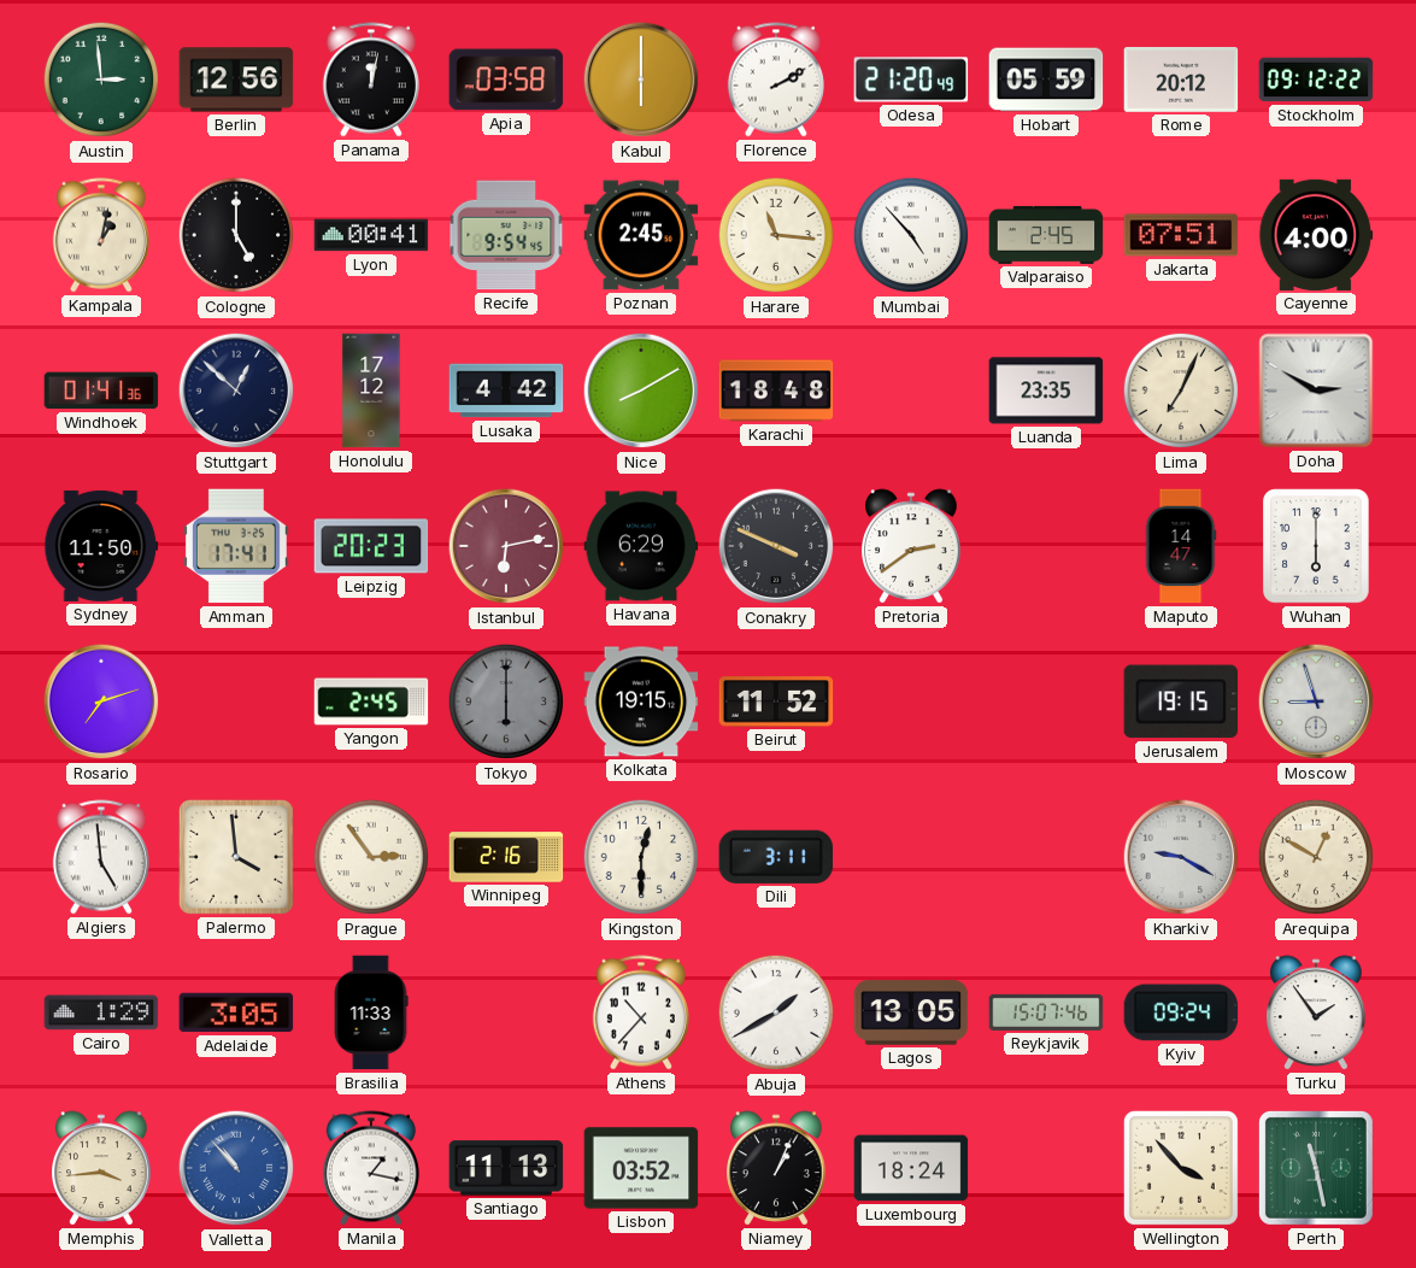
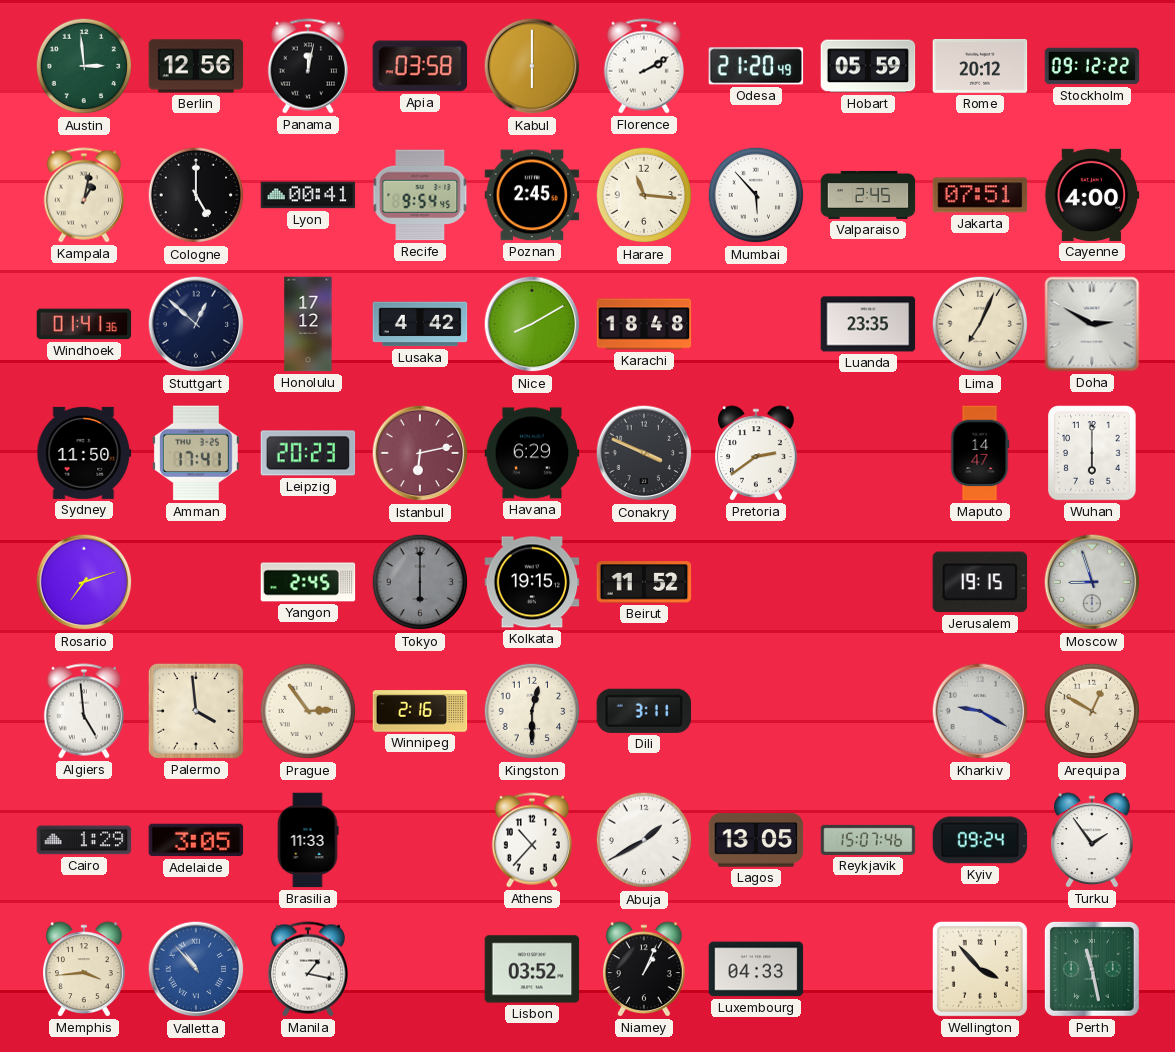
Mumbai: 4:53 -> 5:53 (756, 195)
Santiago: 11:13 -> none (506, 1168)
Luxembourg: 18:24 -> 04:33 (756, 969)
